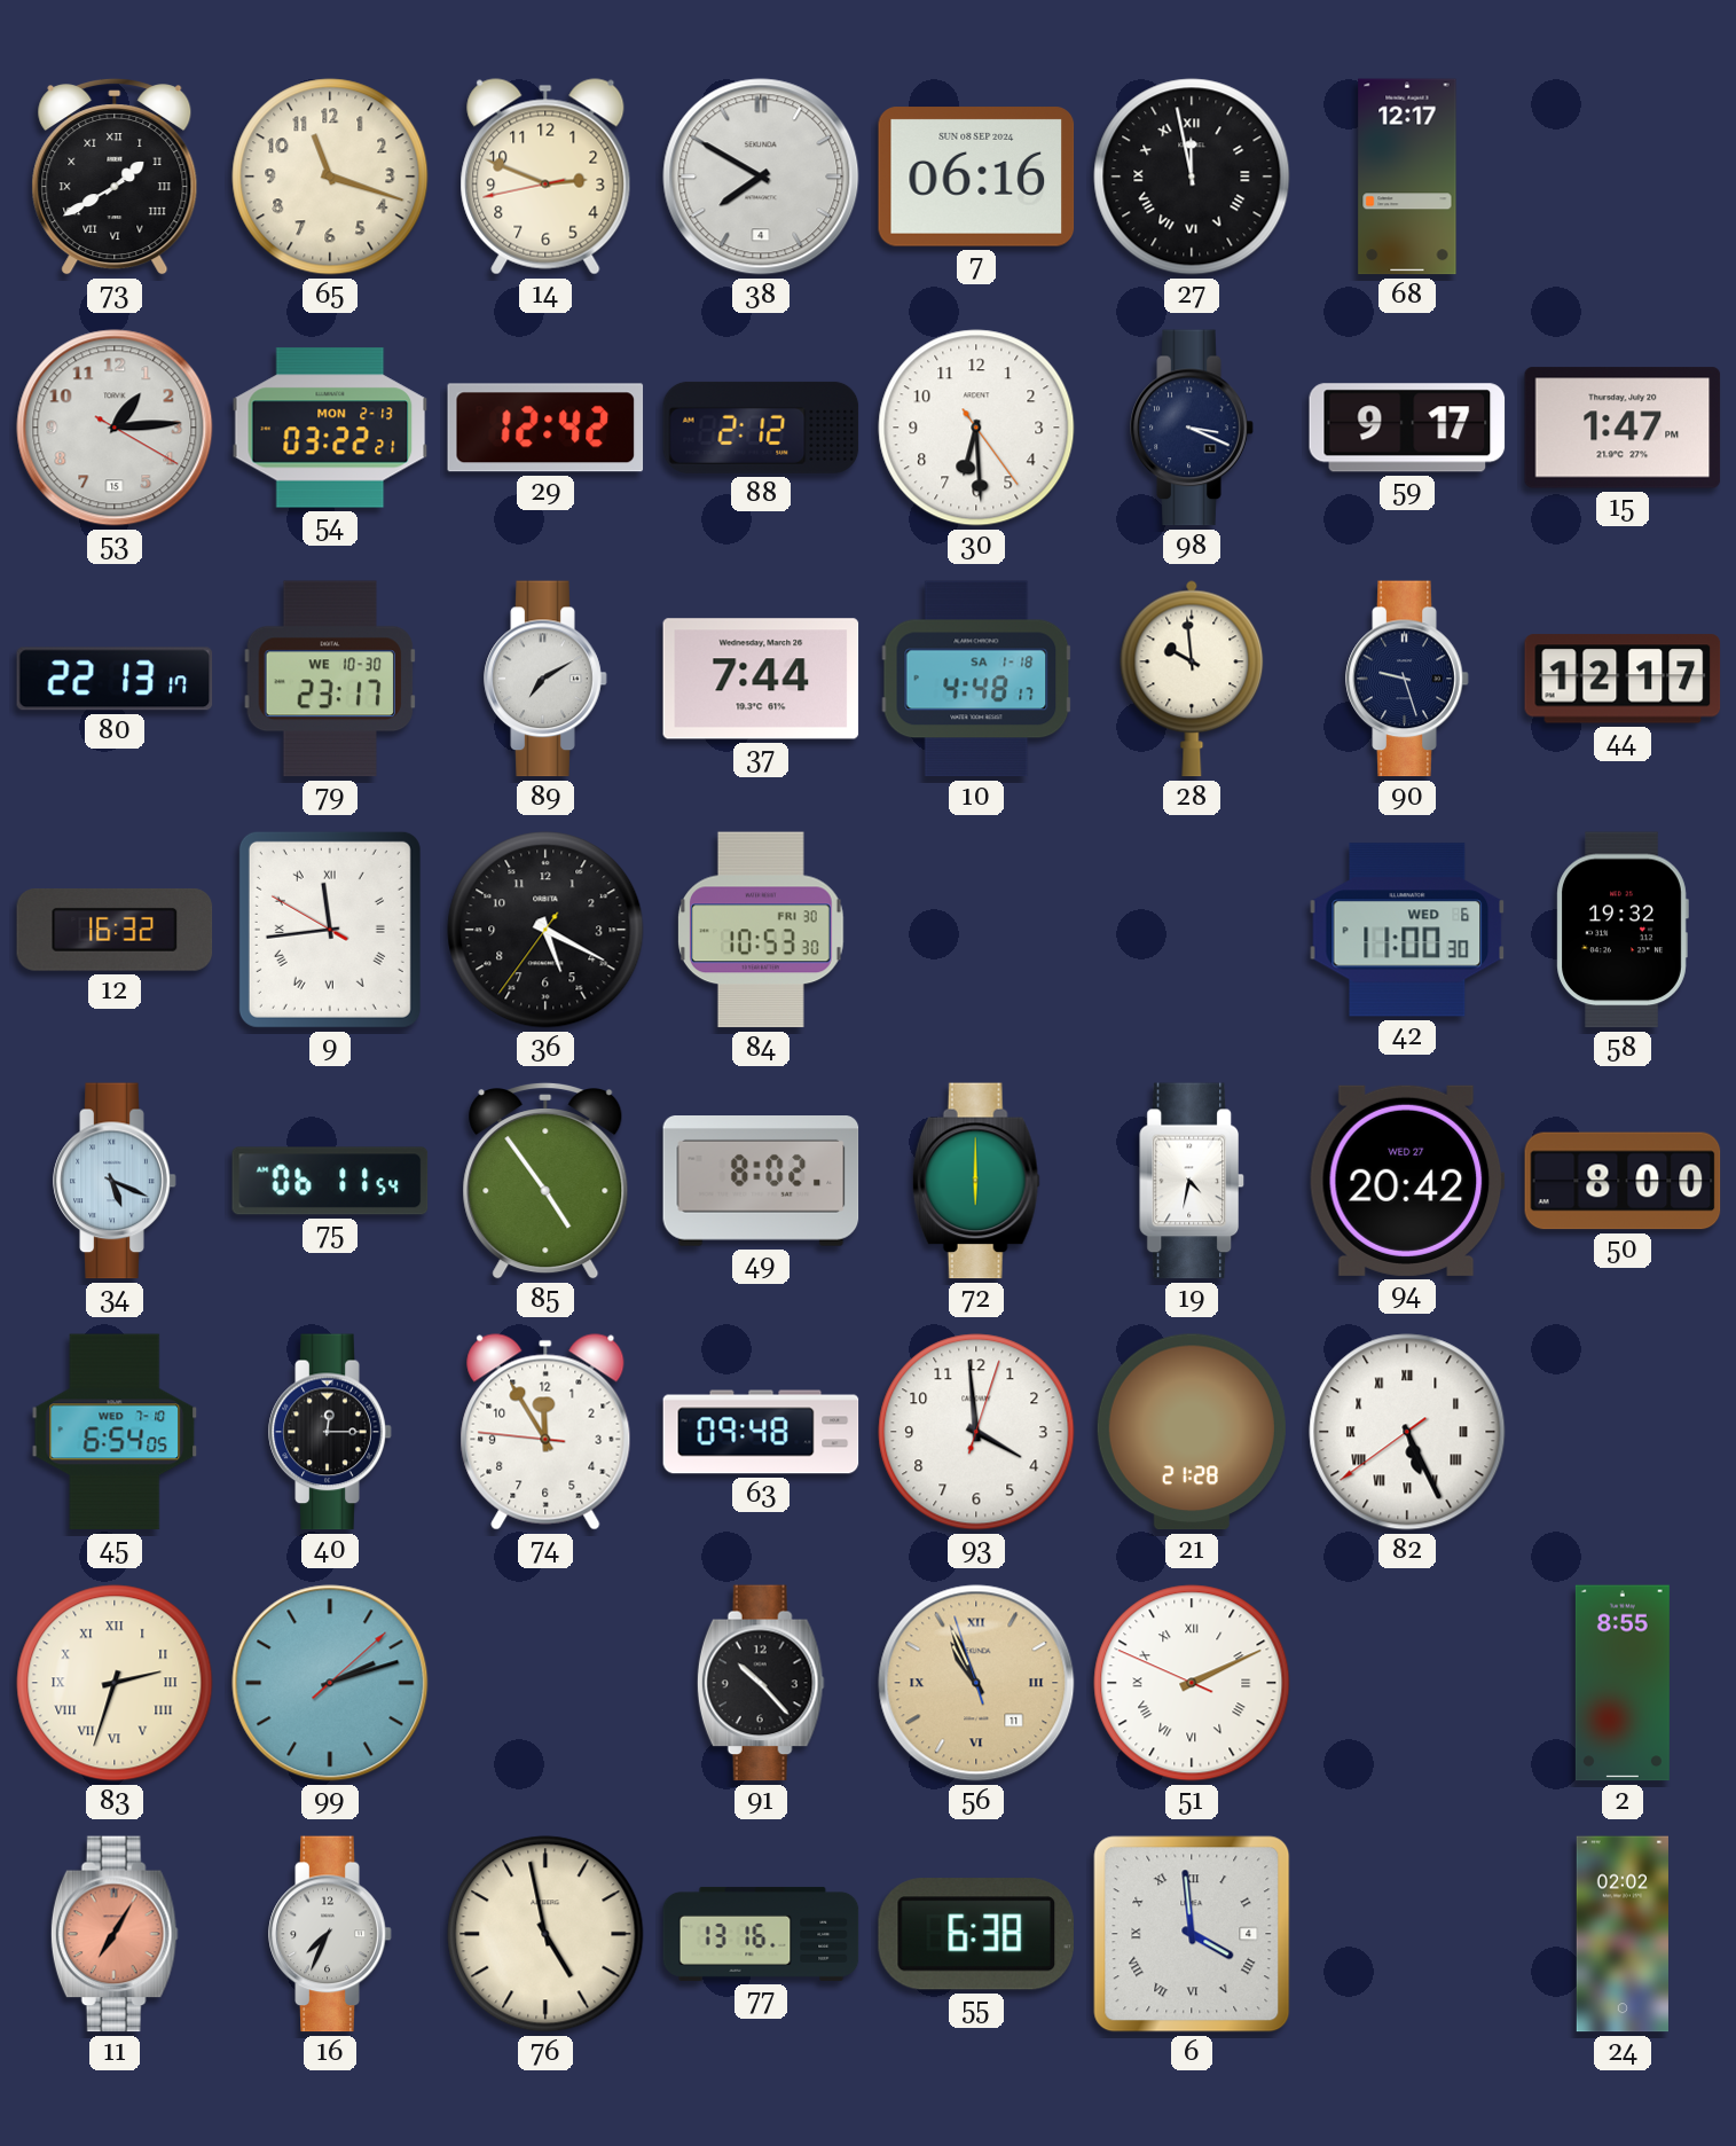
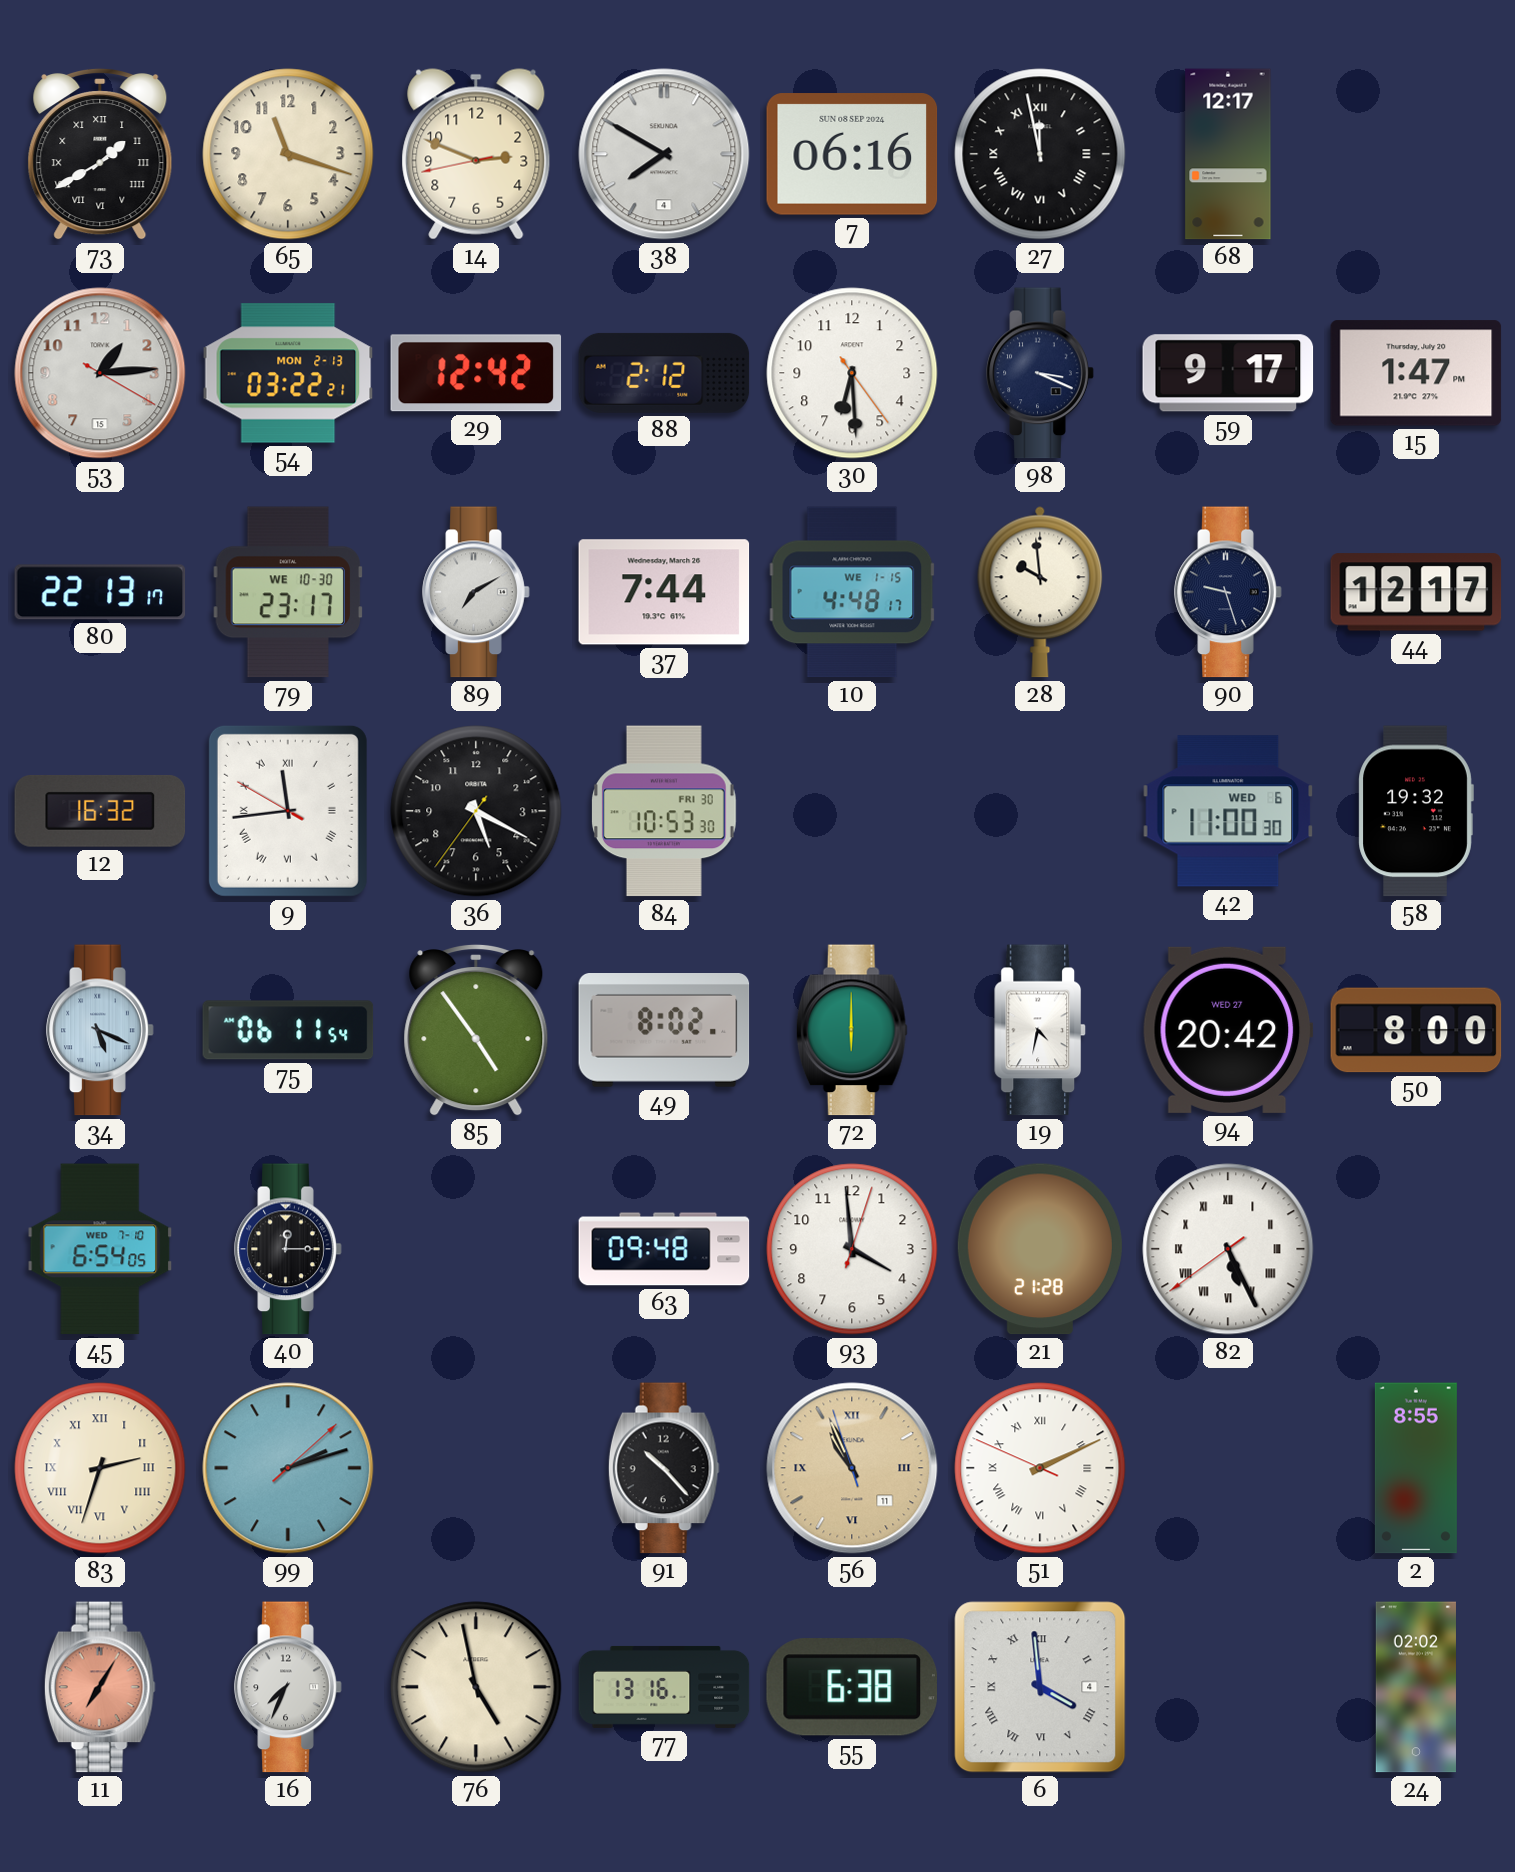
10 date: SA 1-18 -> WE 1-15 (852, 592)
74: 11:54 -> none (545, 1432)
